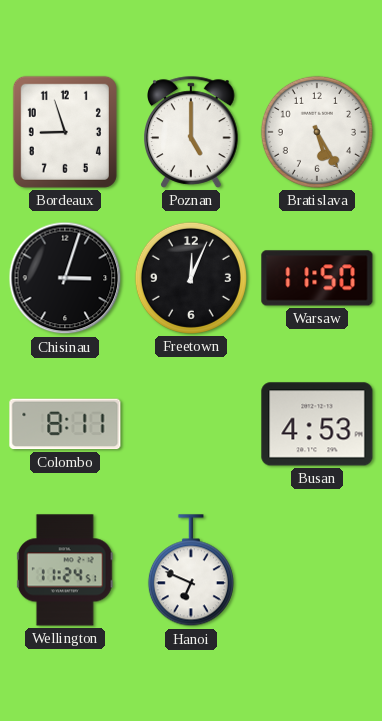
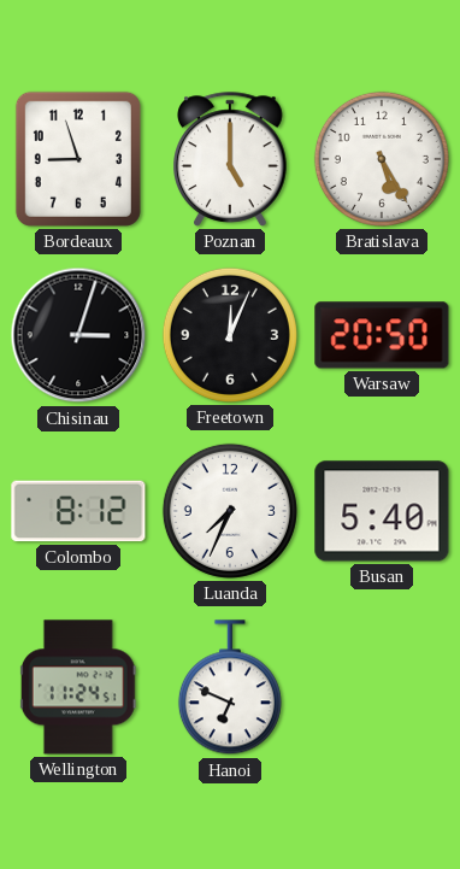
Warsaw: 11:50 -> 20:50 (382, 335)
Colombo: 8:11 -> 8:12 (78, 511)
Luanda: none -> 7:34 (230, 511)
Busan: 4:53 -> 5:40 (382, 511)
